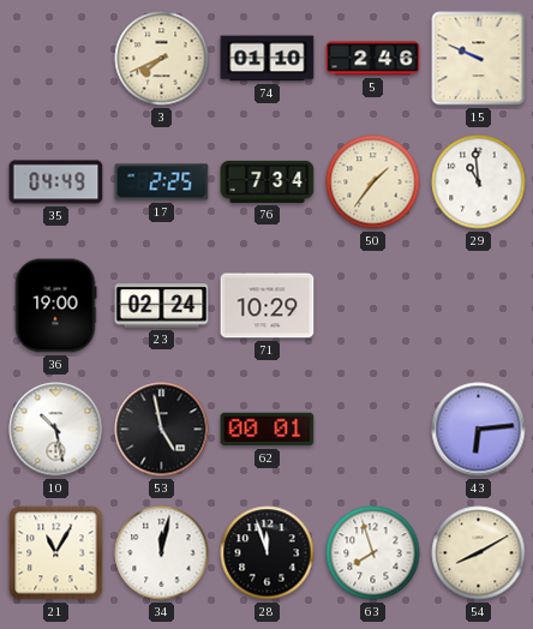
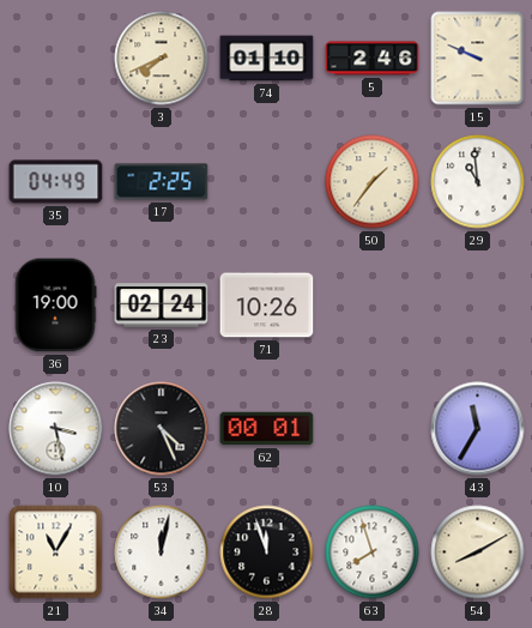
76: 7:34 -> none (268, 181)
71: 10:29 -> 10:26 (267, 306)
10: 10:28 -> 3:28 (56, 429)
53: 4:58 -> 4:26 (162, 429)
43: 6:14 -> 11:35 (478, 429)
